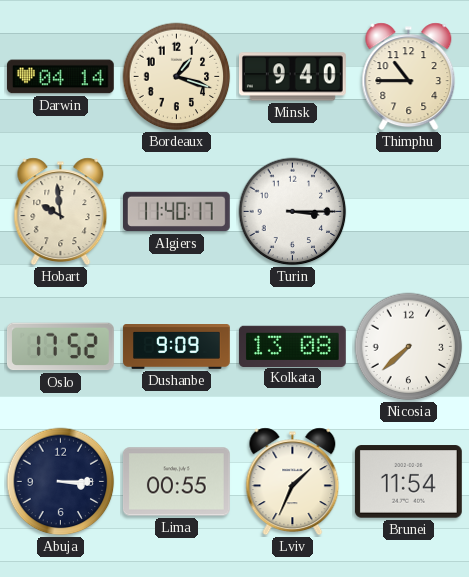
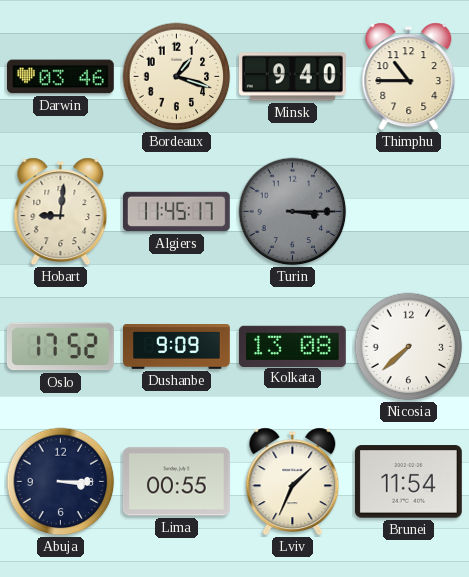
Darwin: 04:14 -> 03:46 (61, 77)
Hobart: 9:59 -> 9:01 (61, 212)
Algiers: 11:40 -> 11:45 (177, 212)
Turin dial: white -> grey (293, 212)
